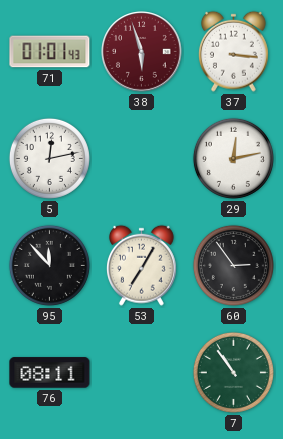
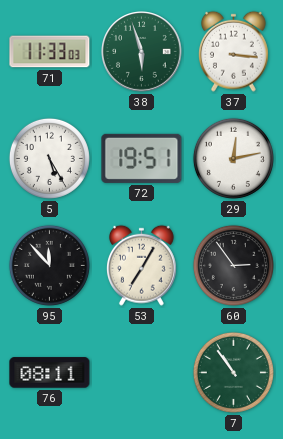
71: 01:01 -> 11:33 (50, 52)
38 dial: burgundy -> green (142, 52)
5: 12:13 -> 5:25 (49, 158)
72: none -> 19:51 (142, 158)
